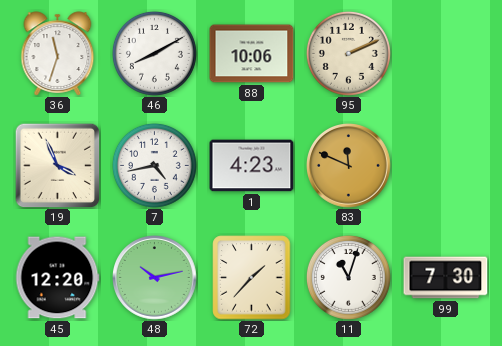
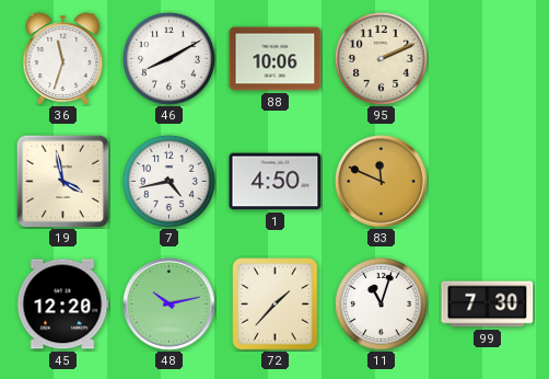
19: 3:56 -> 3:58 (62, 181)
1: 4:23 -> 4:50 (276, 182)
